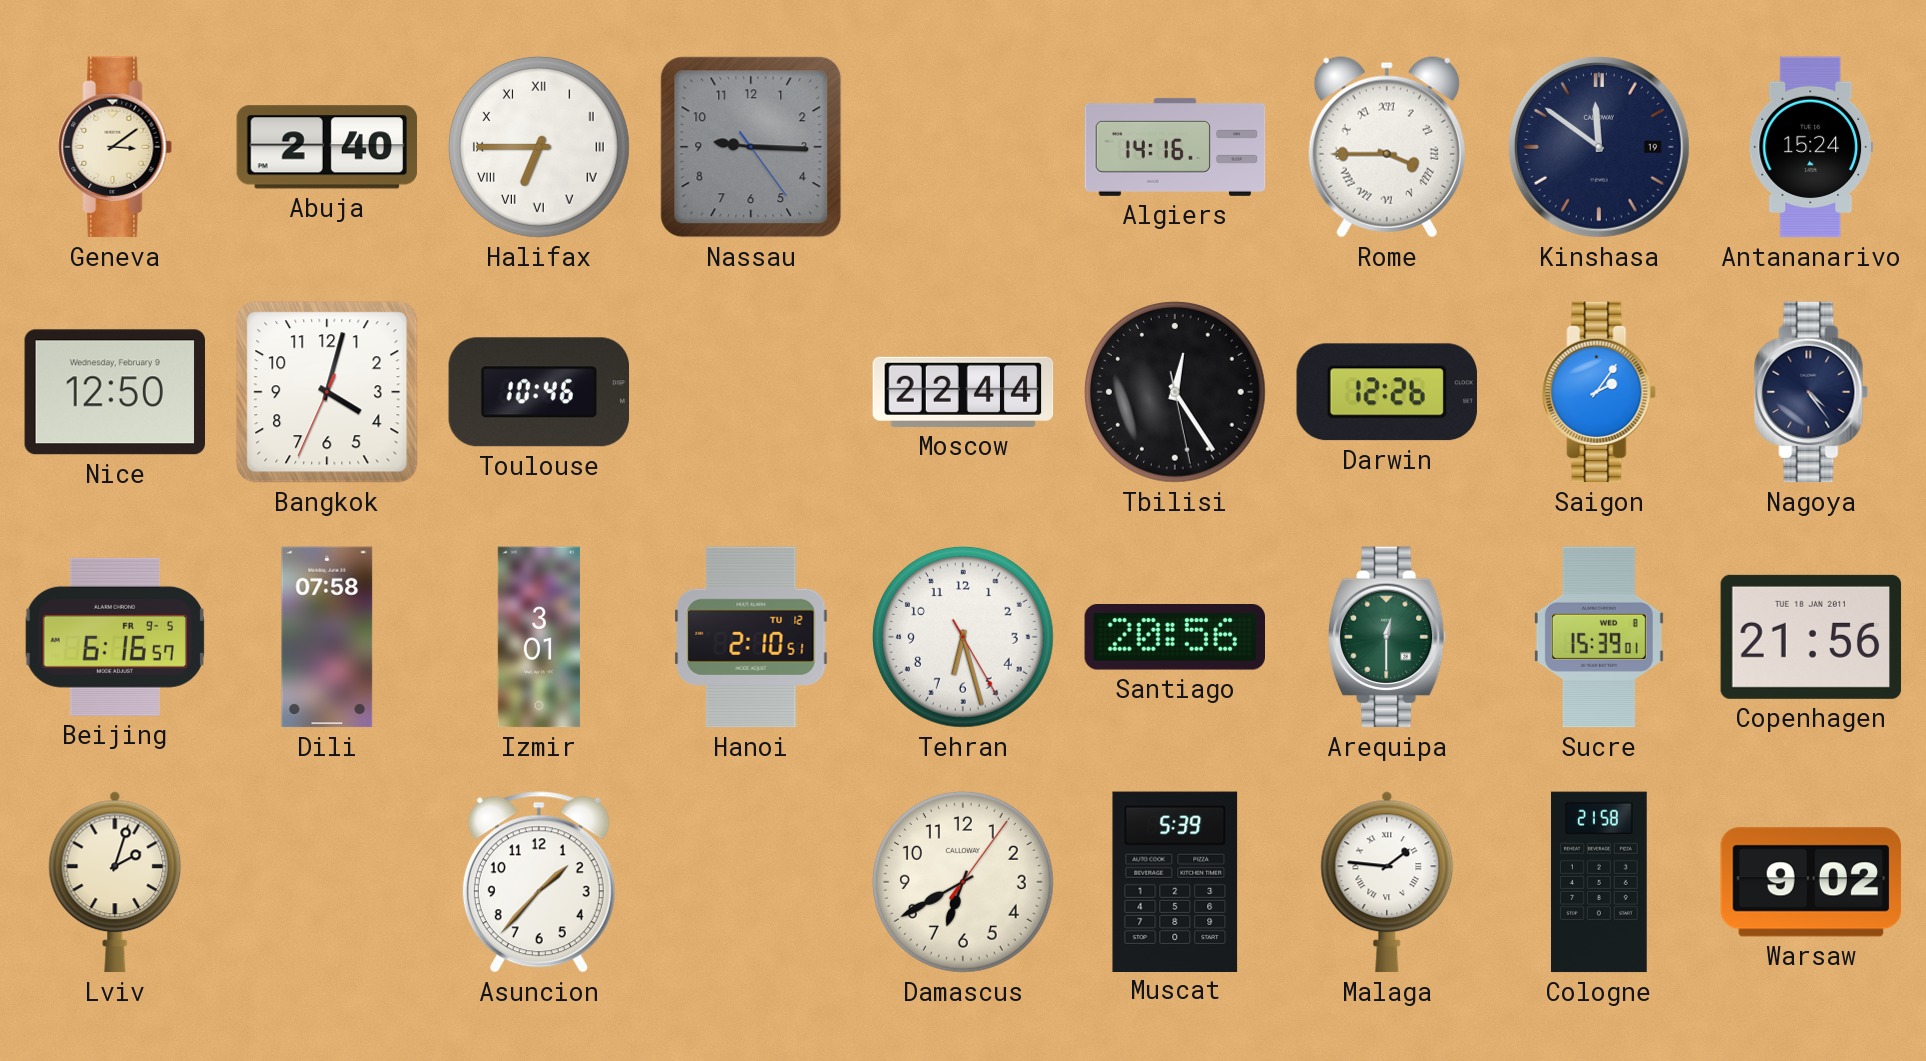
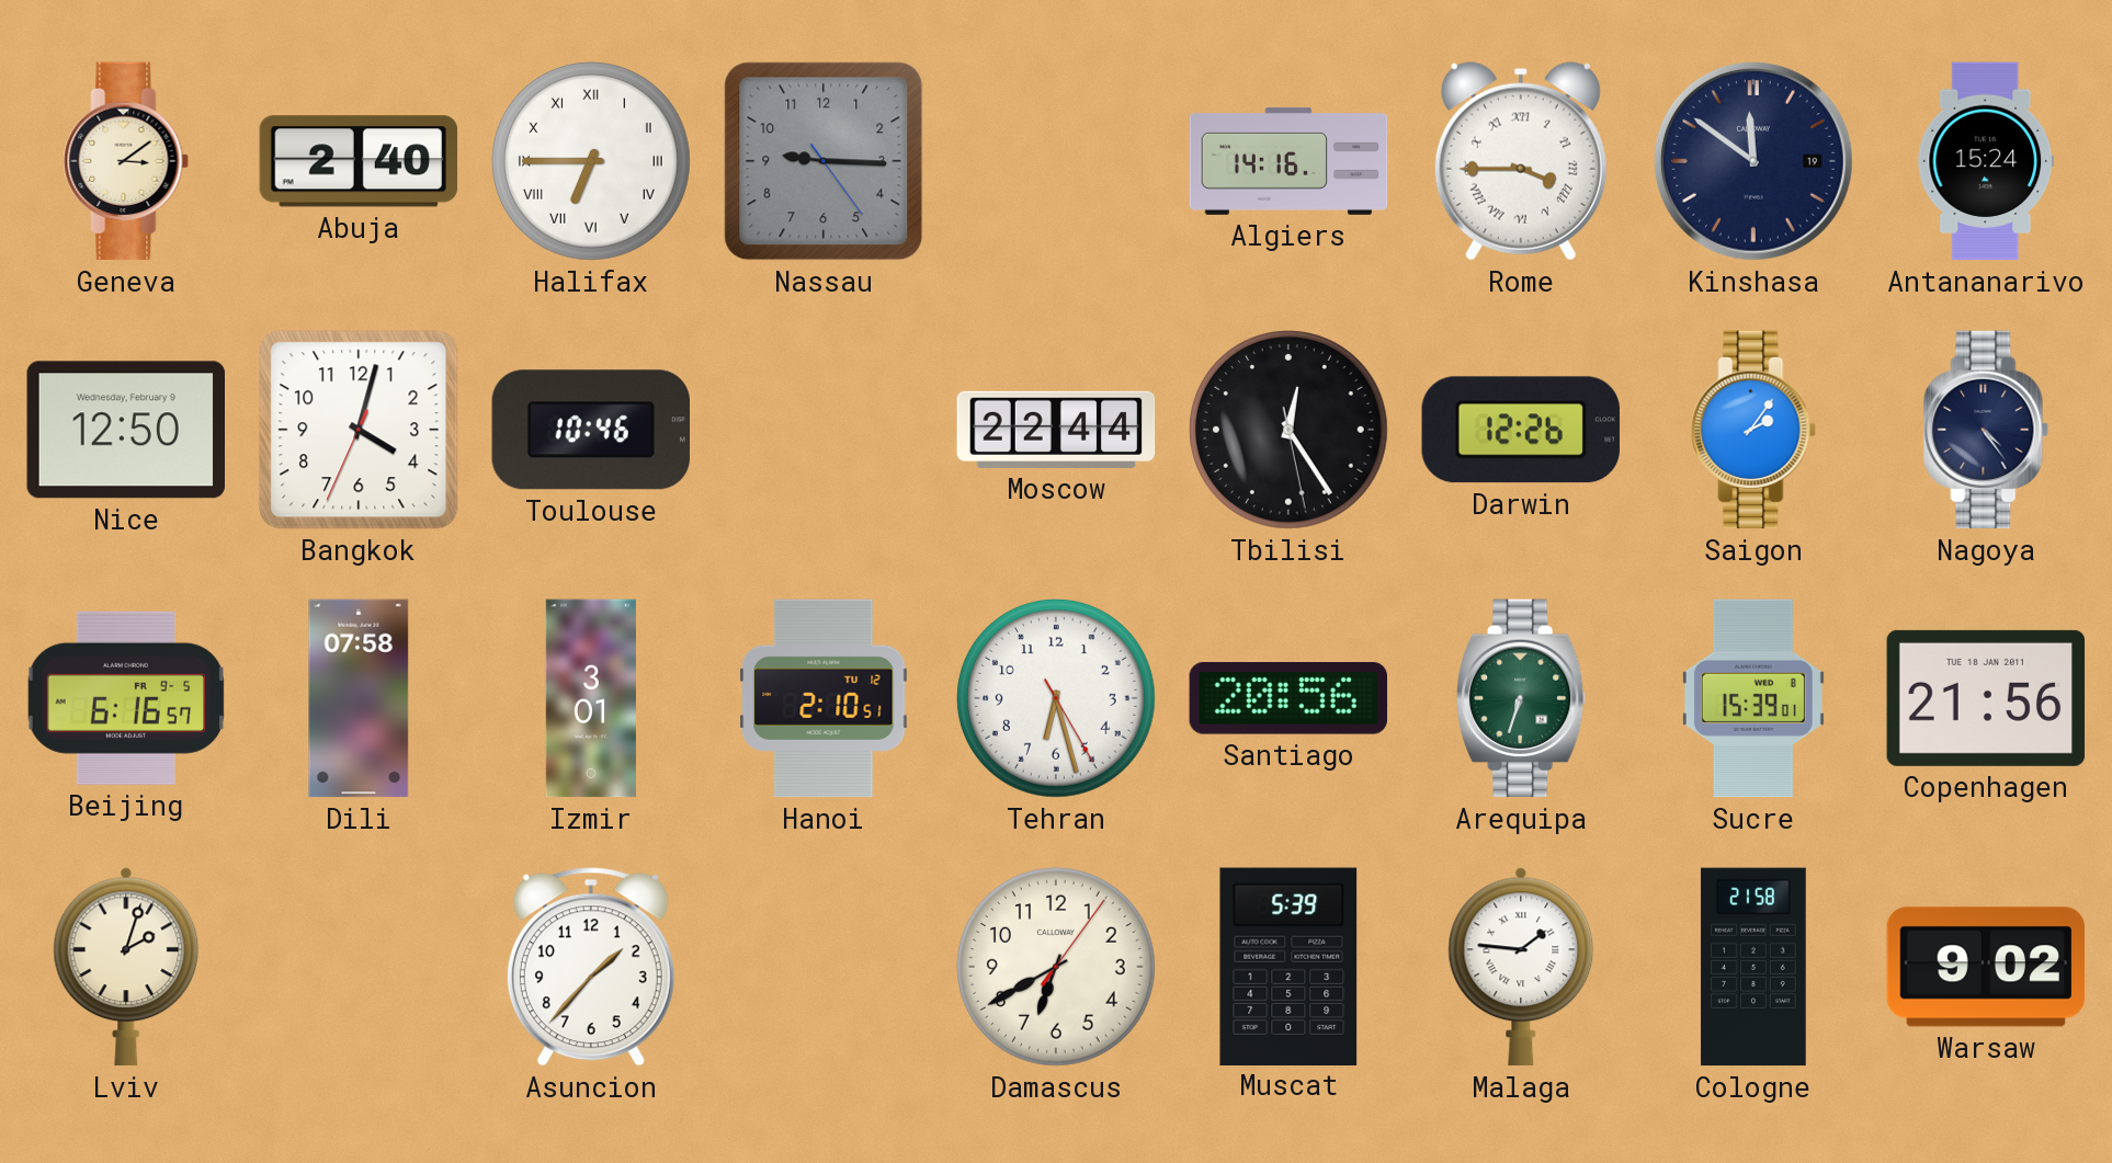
Arequipa: 12:30 -> 6:33 (1521, 698)
